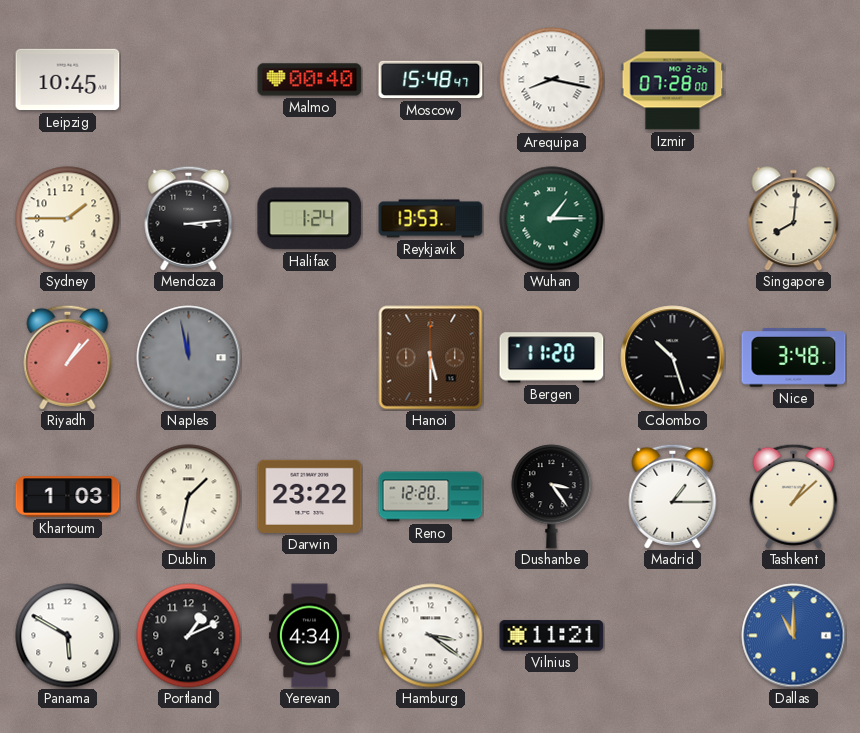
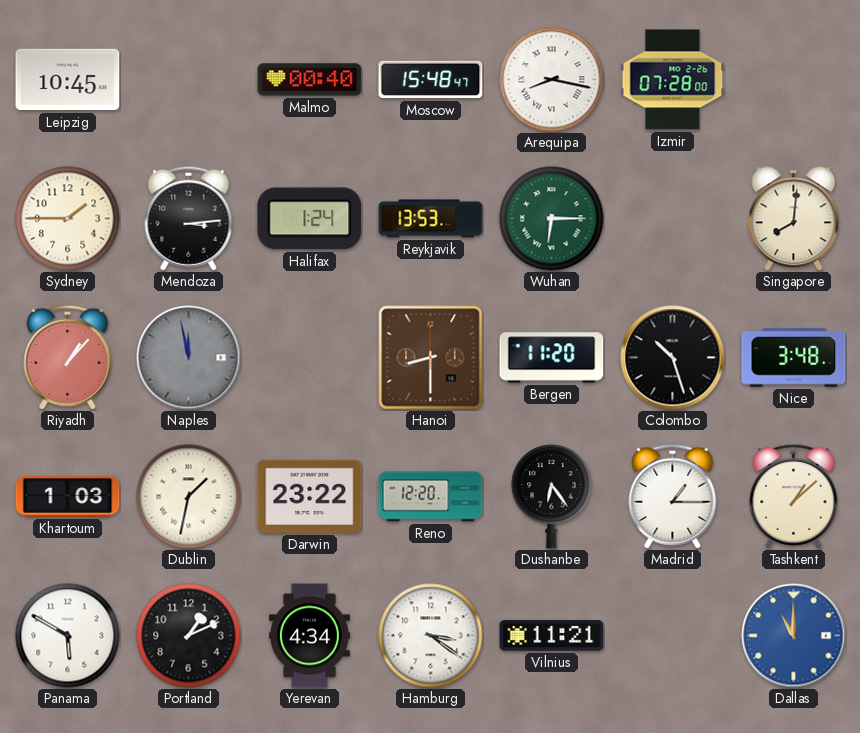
Wuhan: 1:15 -> 6:15 (552, 219)
Hanoi: 5:30 -> 8:30 (431, 358)
Dushanbe: 3:24 -> 6:24 (552, 497)
